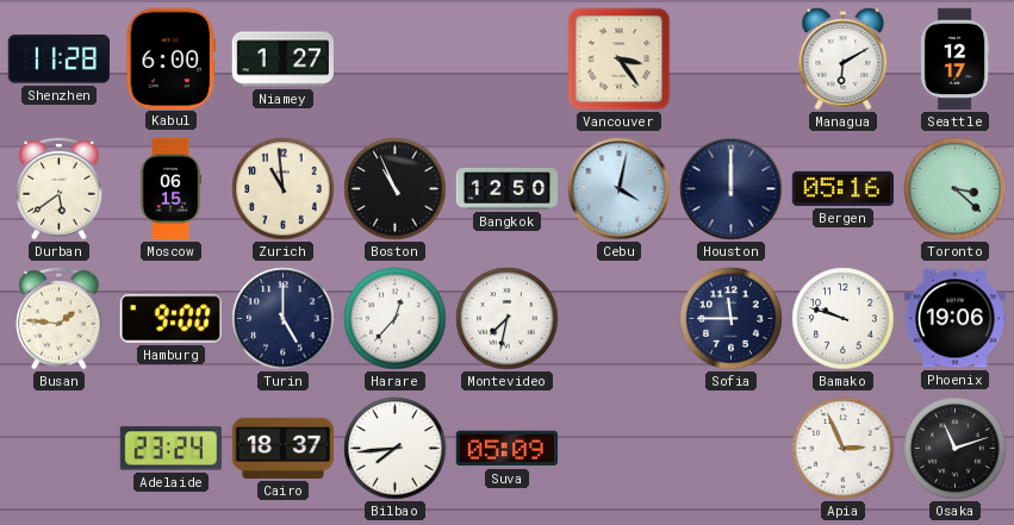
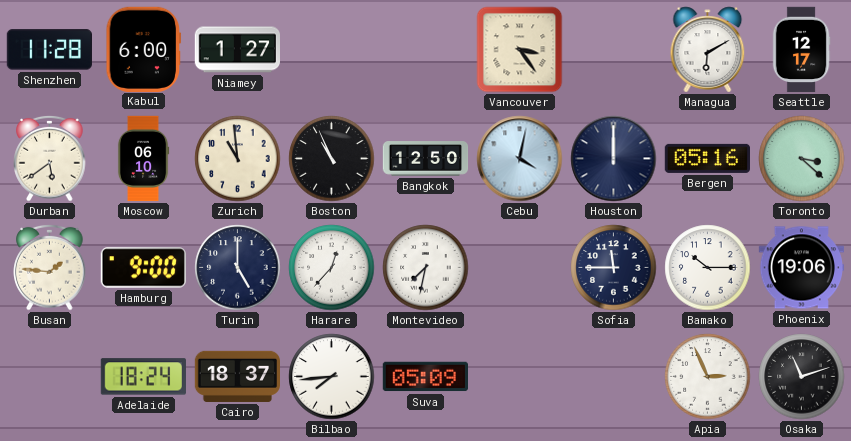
Moscow: 06:15 -> 06:10 (143, 159)
Bamako: 9:48 -> 10:15 (708, 268)
Adelaide: 23:24 -> 18:24 (143, 377)
